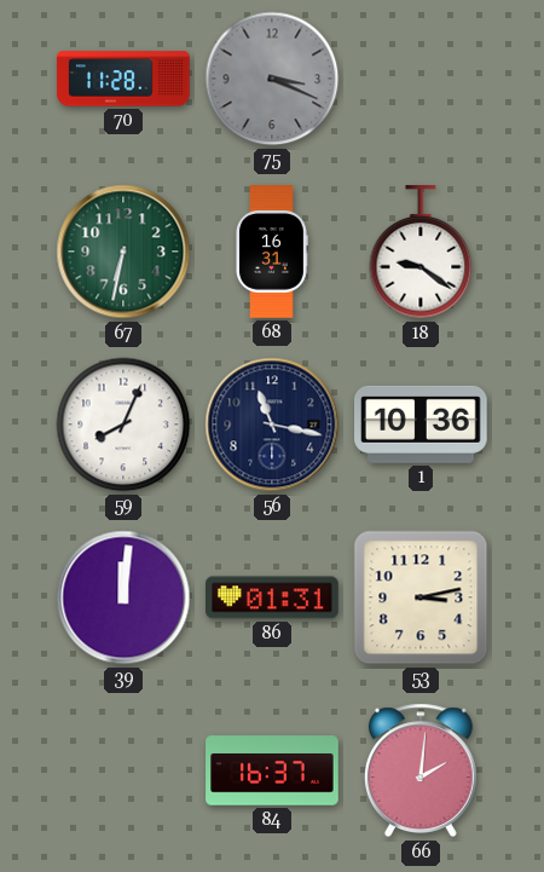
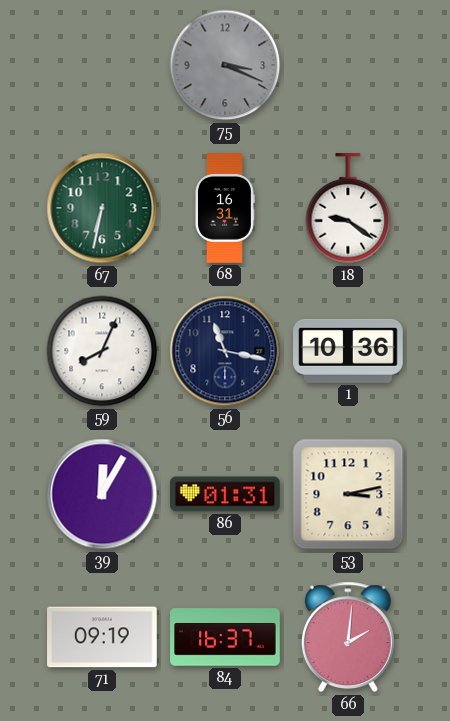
70: 11:28 -> none (123, 79)
39: 12:01 -> 12:05 (102, 494)
71: none -> 09:19 (102, 637)
